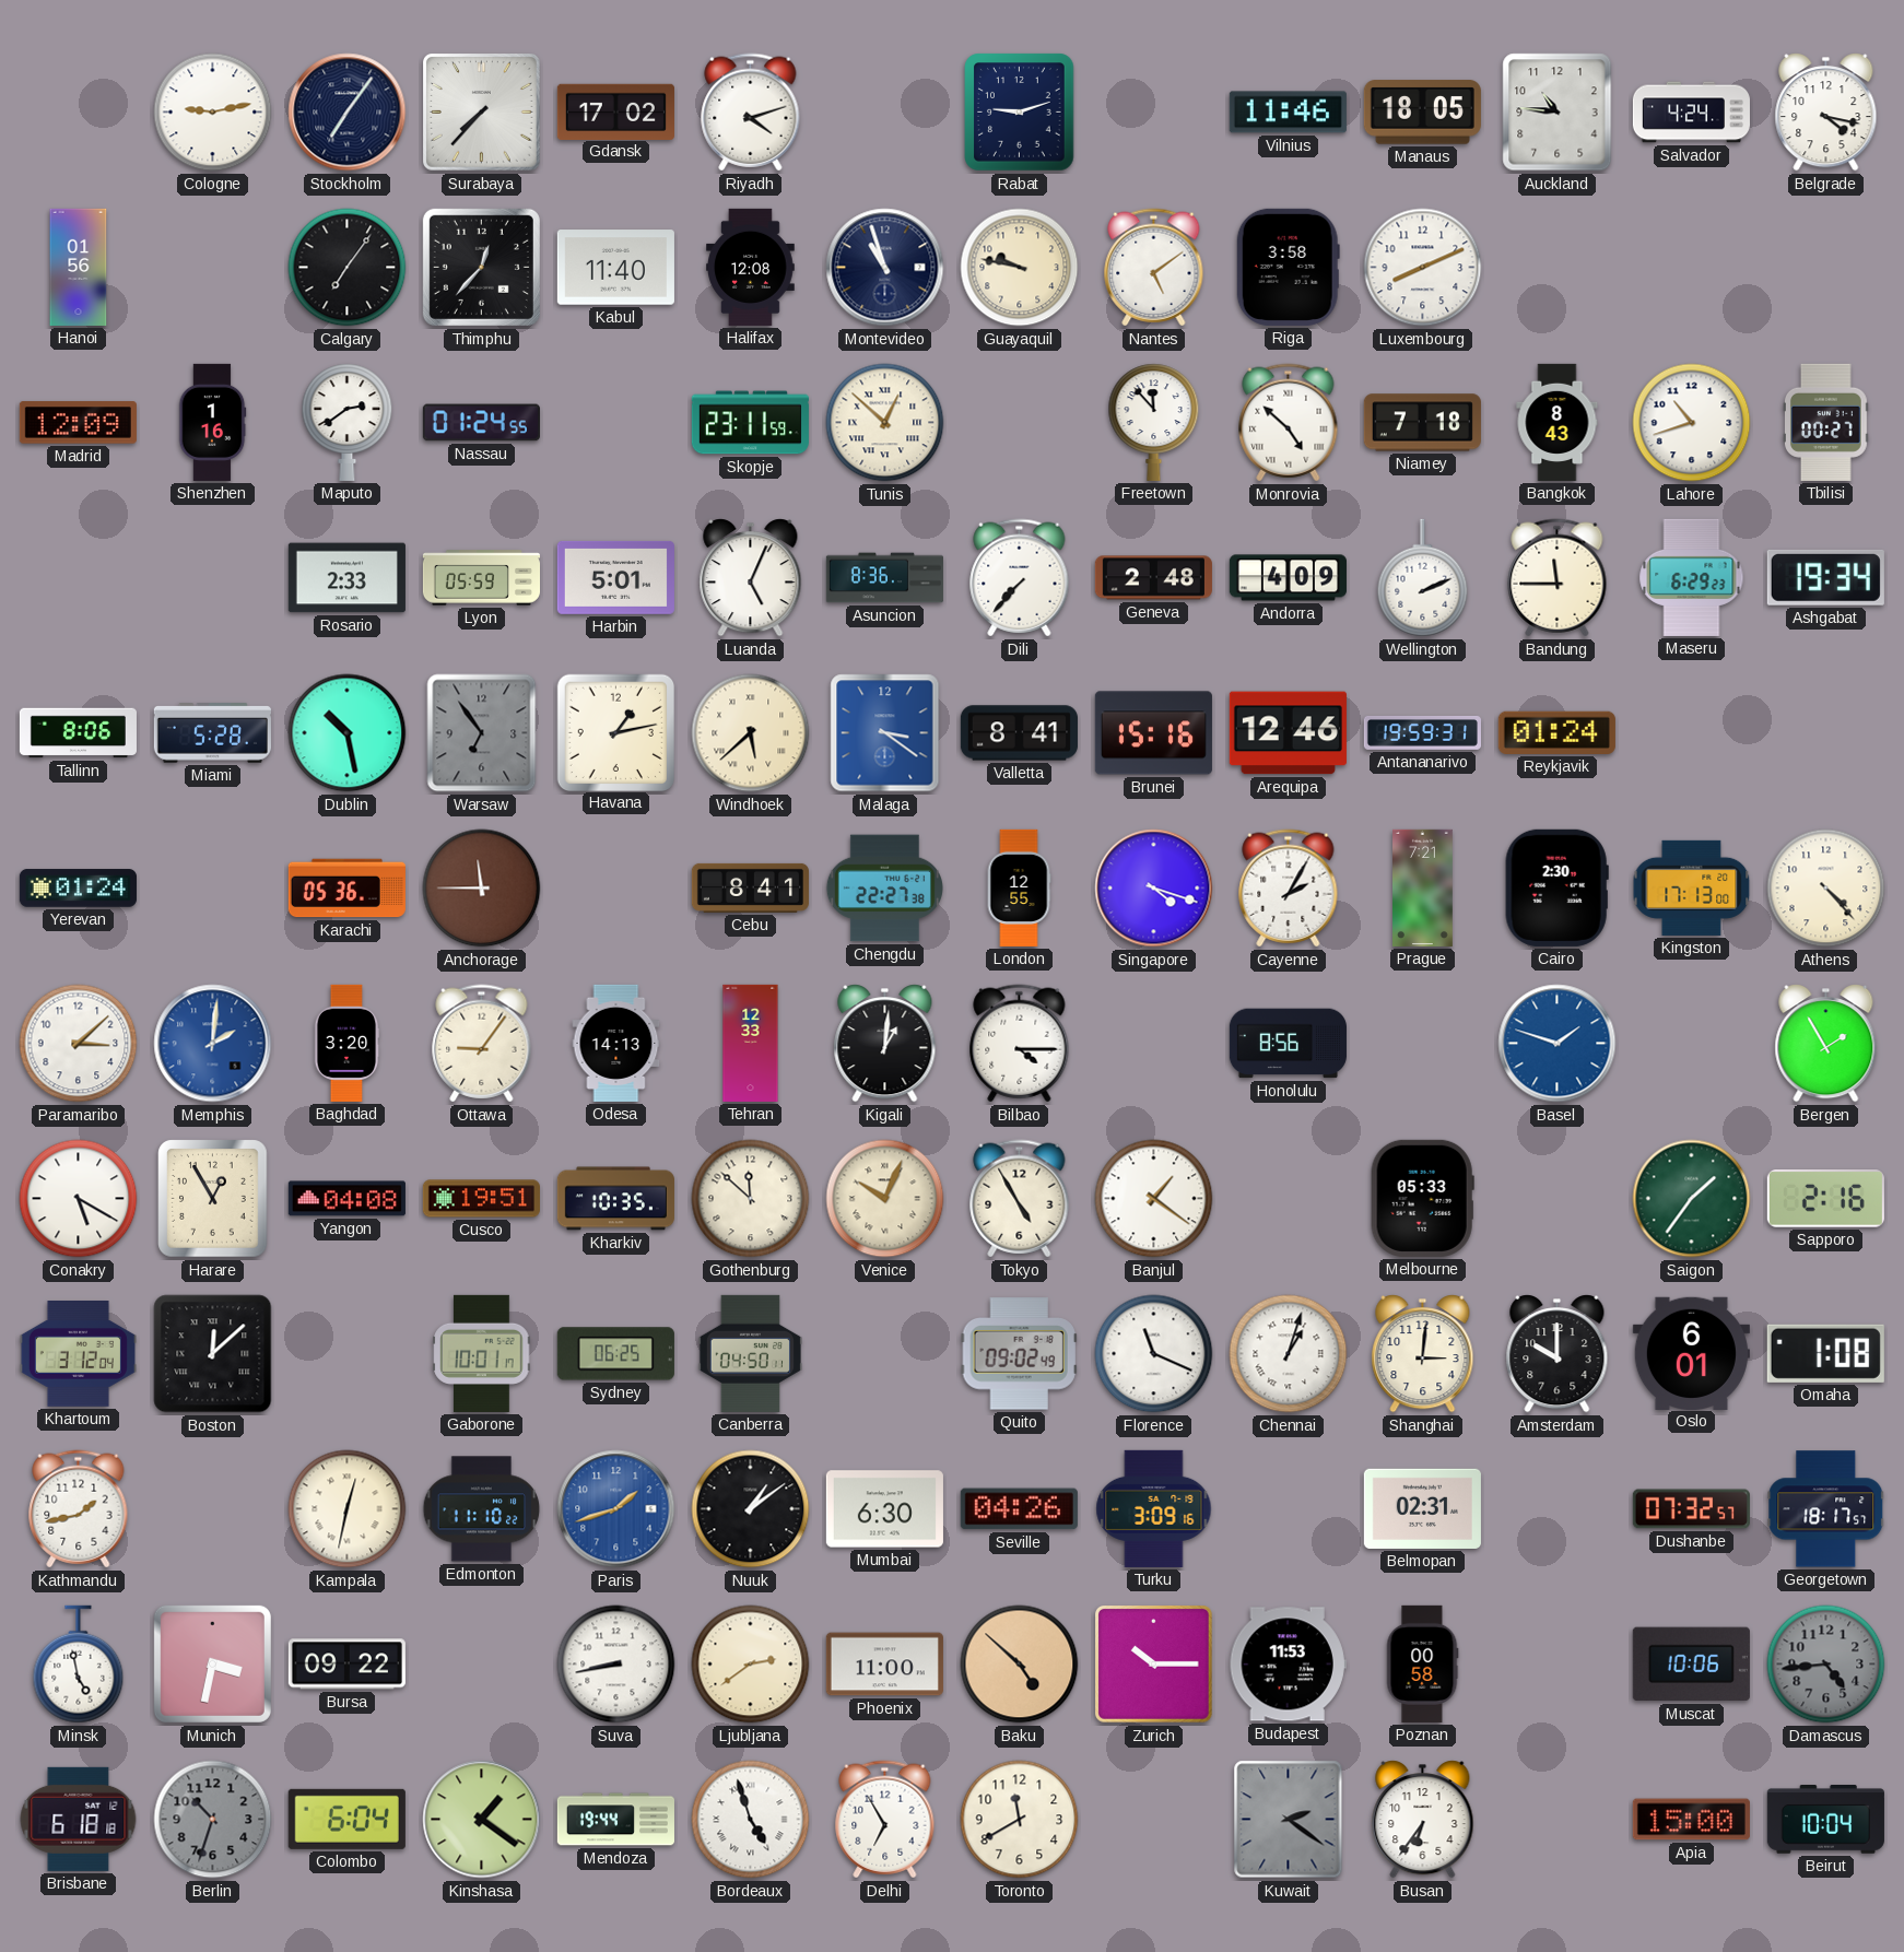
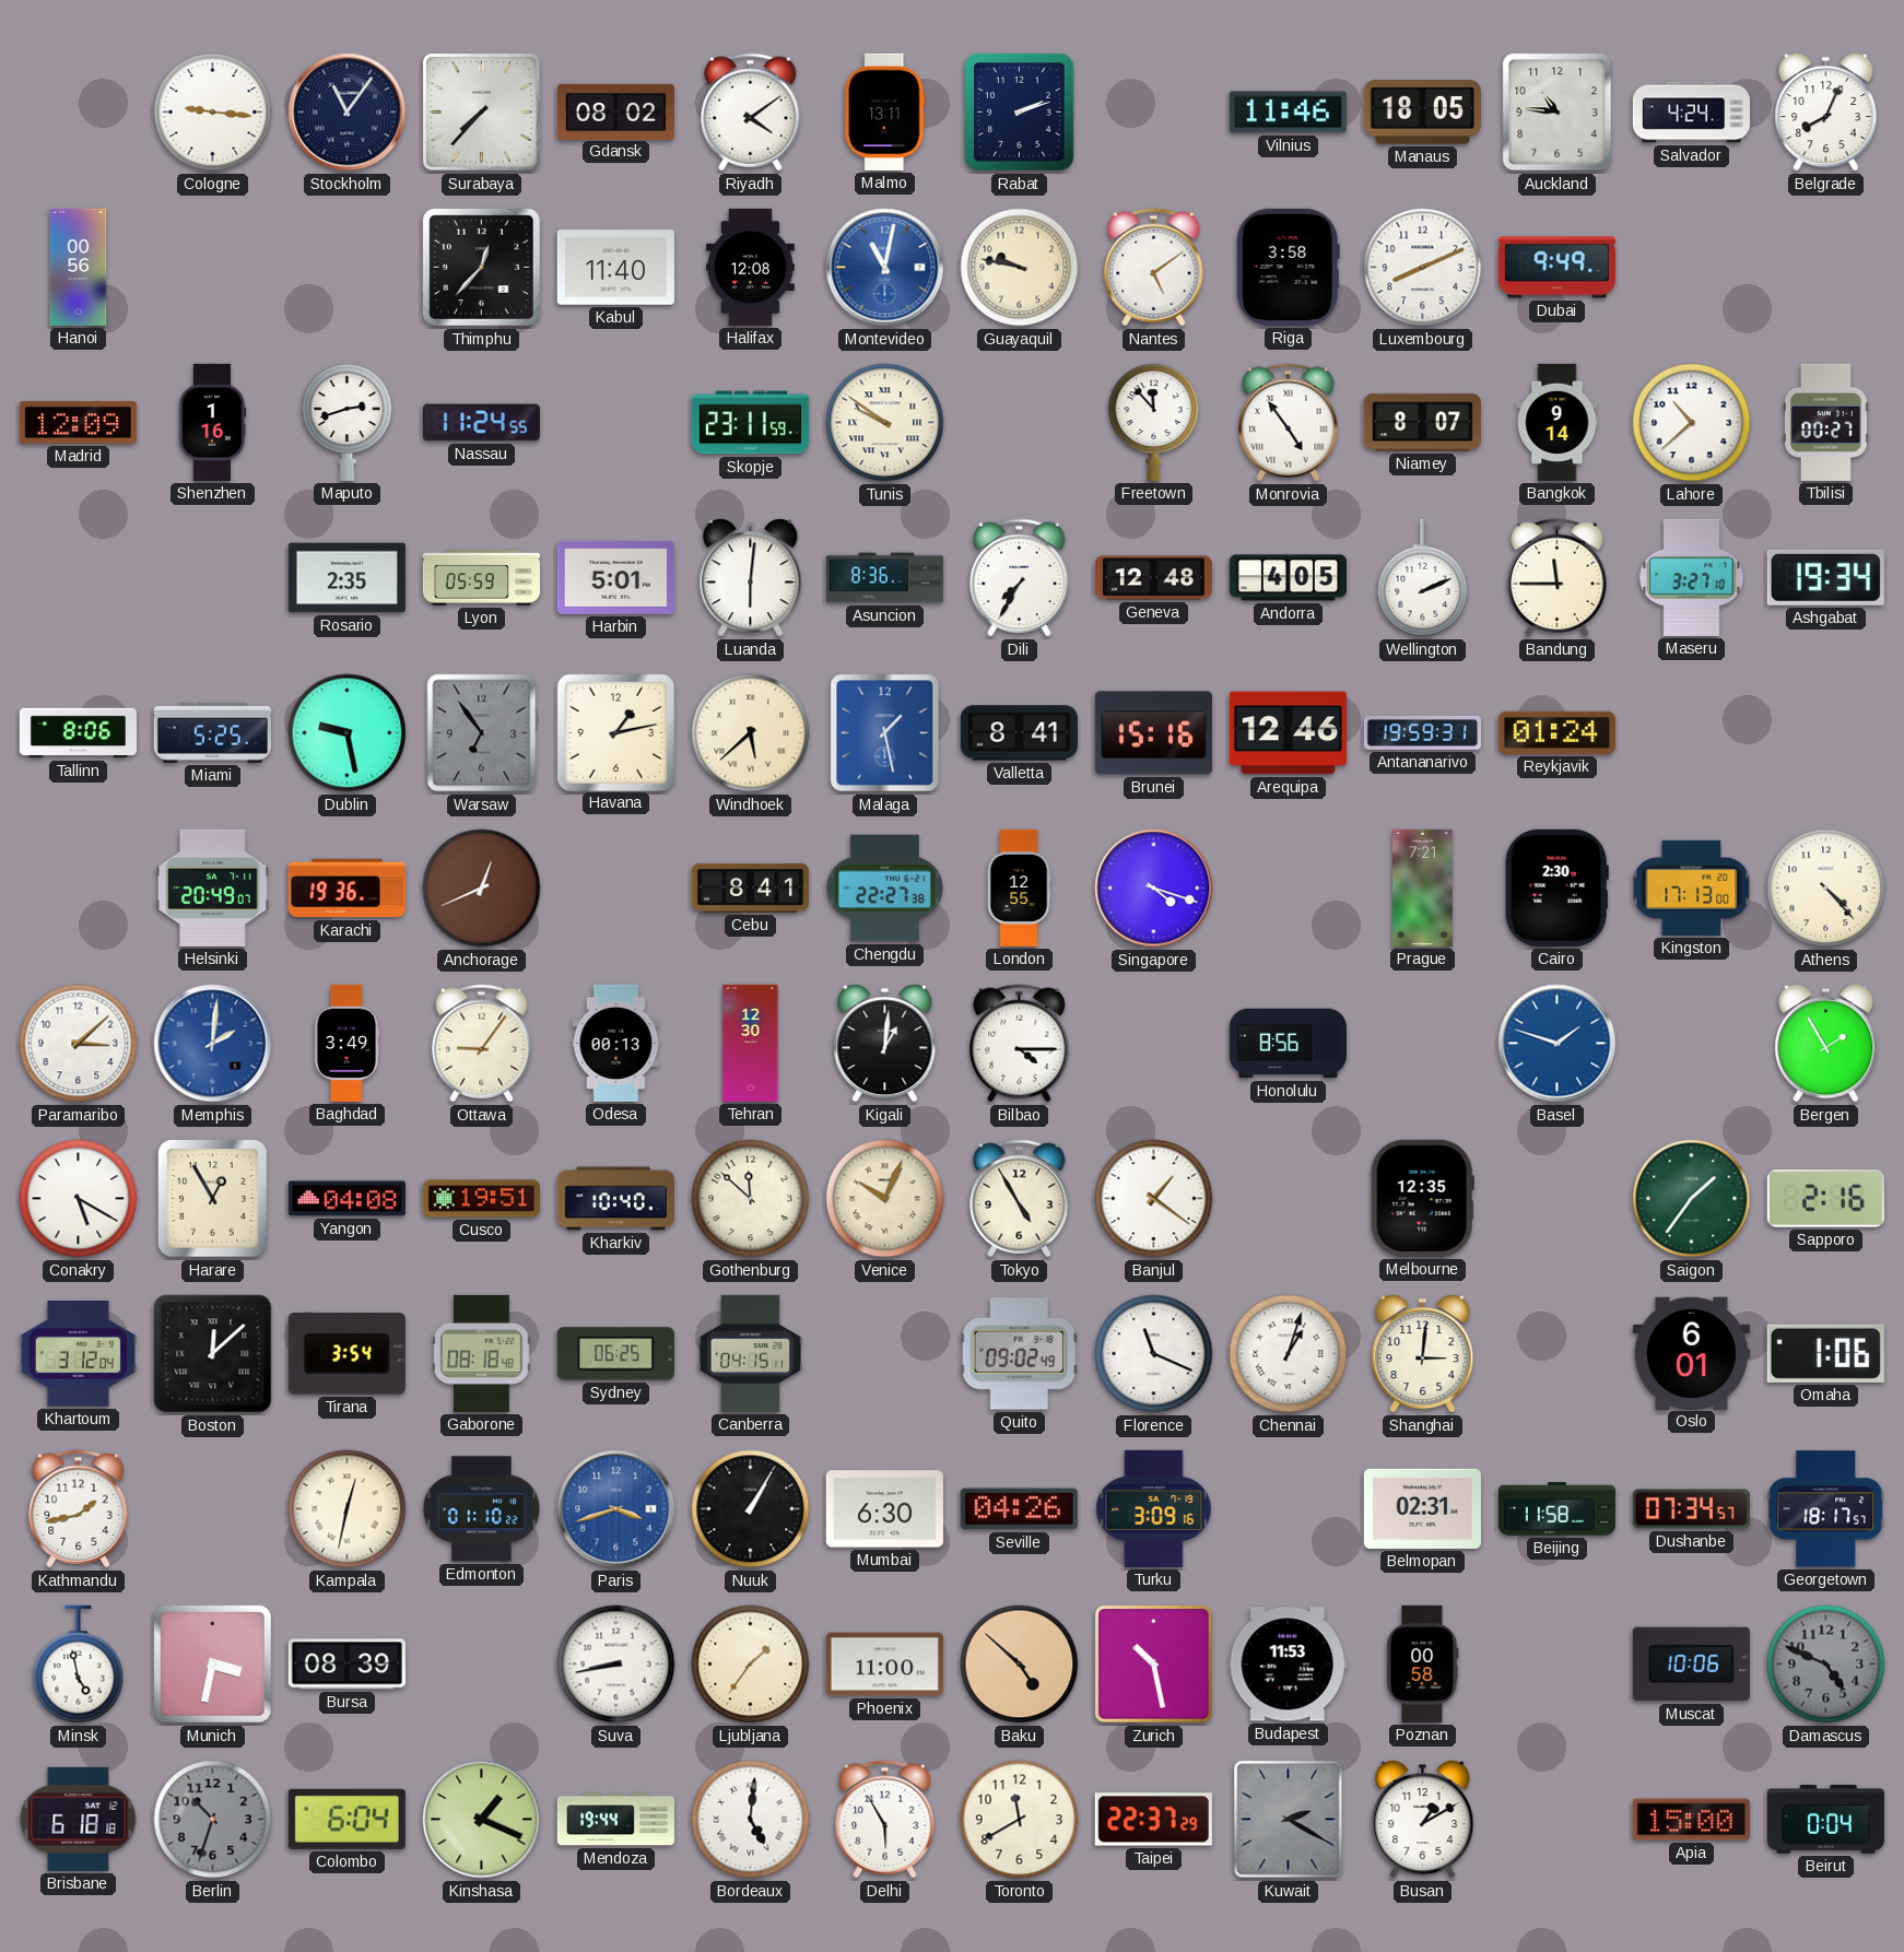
Cologne: 9:13 -> 9:16 (213, 113)
Stockholm: 7:06 -> 11:06 (348, 113)
Gdansk: 17:02 -> 08:02 (615, 111)
Riyadh: 4:12 -> 4:09 (751, 113)
Malmo: none -> 13:11 (885, 111)
Rabat: 9:12 -> 2:12 (1020, 113)
Belgrade: 4:17 -> 8:04 (1826, 113)
Hanoi: 01:56 -> 00:56 (79, 267)
Calgary: 7:06 -> none (348, 268)
Montevideo: 10:57 -> 11:02 (885, 268)
Montevideo dial: navy -> blue (885, 268)
Dubai: none -> 9:49 (1556, 268)
Maputo: 2:39 -> 2:42 (348, 422)
Nassau: 01:24 -> 11:24 (481, 423)
Tunis: 12:52 -> 9:51 (885, 423)
Monrovia: 4:52 -> 4:54 (1289, 423)
Niamey: 7:18 -> 8:07 (1422, 423)
Bangkok: 8:43 -> 9:14 (1558, 422)
Lahore: 10:42 -> 10:38 (1692, 423)
Rosario: 2:33 -> 2:35 (346, 578)
Luanda: 5:04 -> 6:01 (751, 578)
Dili: 7:37 -> 7:35 (1020, 578)
Geneva: 2:48 -> 12:48 (1153, 578)
Andorra: 4:09 -> 4:05 (1288, 578)
Maseru: 6:29 -> 3:27 (1692, 577)
Miami: 5:28 -> 5:25 (212, 733)
Dublin: 10:28 -> 9:28 (348, 733)
Malaga: 3:21 -> 1:28 (885, 733)
Yerevan: 01:24 -> none (78, 889)
Helsinki: none -> 20:49 (212, 887)
Karachi: 05:36 -> 19:36 (346, 889)
Anchorage: 11:45 -> 12:41 (482, 889)
Cayenne: 2:05 -> none (1289, 889)
Baghdad: 3:20 -> 3:49 (346, 1043)
Odesa: 14:13 -> 00:13 (616, 1043)
Tehran: 12:33 -> 12:30 (751, 1043)
Kharkiv: 10:35 -> 10:40 (615, 1199)
Melbourne: 05:33 -> 12:35 (1422, 1198)
Tirana: none -> 3:54 (346, 1354)
Gaborone: 10:01 -> 08:18 (482, 1353)
Canberra: 04:50 -> 04:15 (750, 1353)
Amsterdam: 10:00 -> none (1558, 1354)
Omaha: 1:08 -> 1:06 (1825, 1353)
Edmonton: 11:10 -> 01:10 (482, 1509)
Paris: 1:42 -> 3:42 (616, 1509)
Nuuk: 1:09 -> 1:05 (751, 1509)
Beijing: none -> 11:58 (1556, 1509)
Dushanbe: 07:32 -> 07:34 (1691, 1509)
Bursa: 09:22 -> 08:39 (346, 1665)
Ljubljana: 2:39 -> 1:36 (751, 1665)
Zurich: 10:15 -> 10:28 (1154, 1665)
Damascus: 4:44 -> 4:49 (1826, 1665)
Kinshasa: 1:21 -> 1:19 (482, 1820)
Bordeaux: 4:57 -> 5:01 (751, 1820)
Delhi: 6:55 -> 5:55 (885, 1820)
Taipei: none -> 22:37 (1153, 1820)
Kuwait: 2:21 -> 2:20 (1289, 1820)
Busan: 6:36 -> 1:10 (1423, 1820)
Beirut: 10:04 -> 0:04 (1825, 1820)
